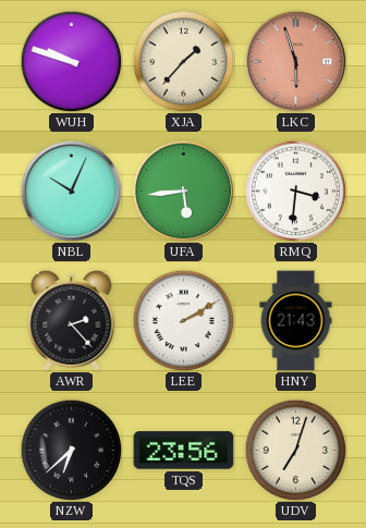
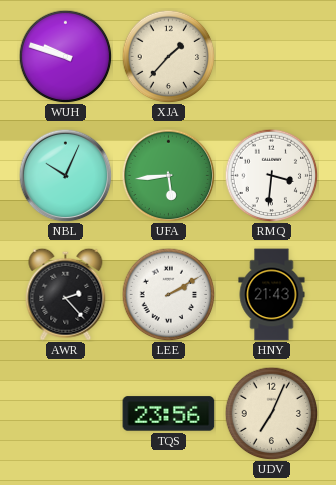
LKC: 5:57 -> none (295, 61)
NZW: 6:38 -> none (71, 450)
UDV: 7:03 -> 7:04 (271, 413)
